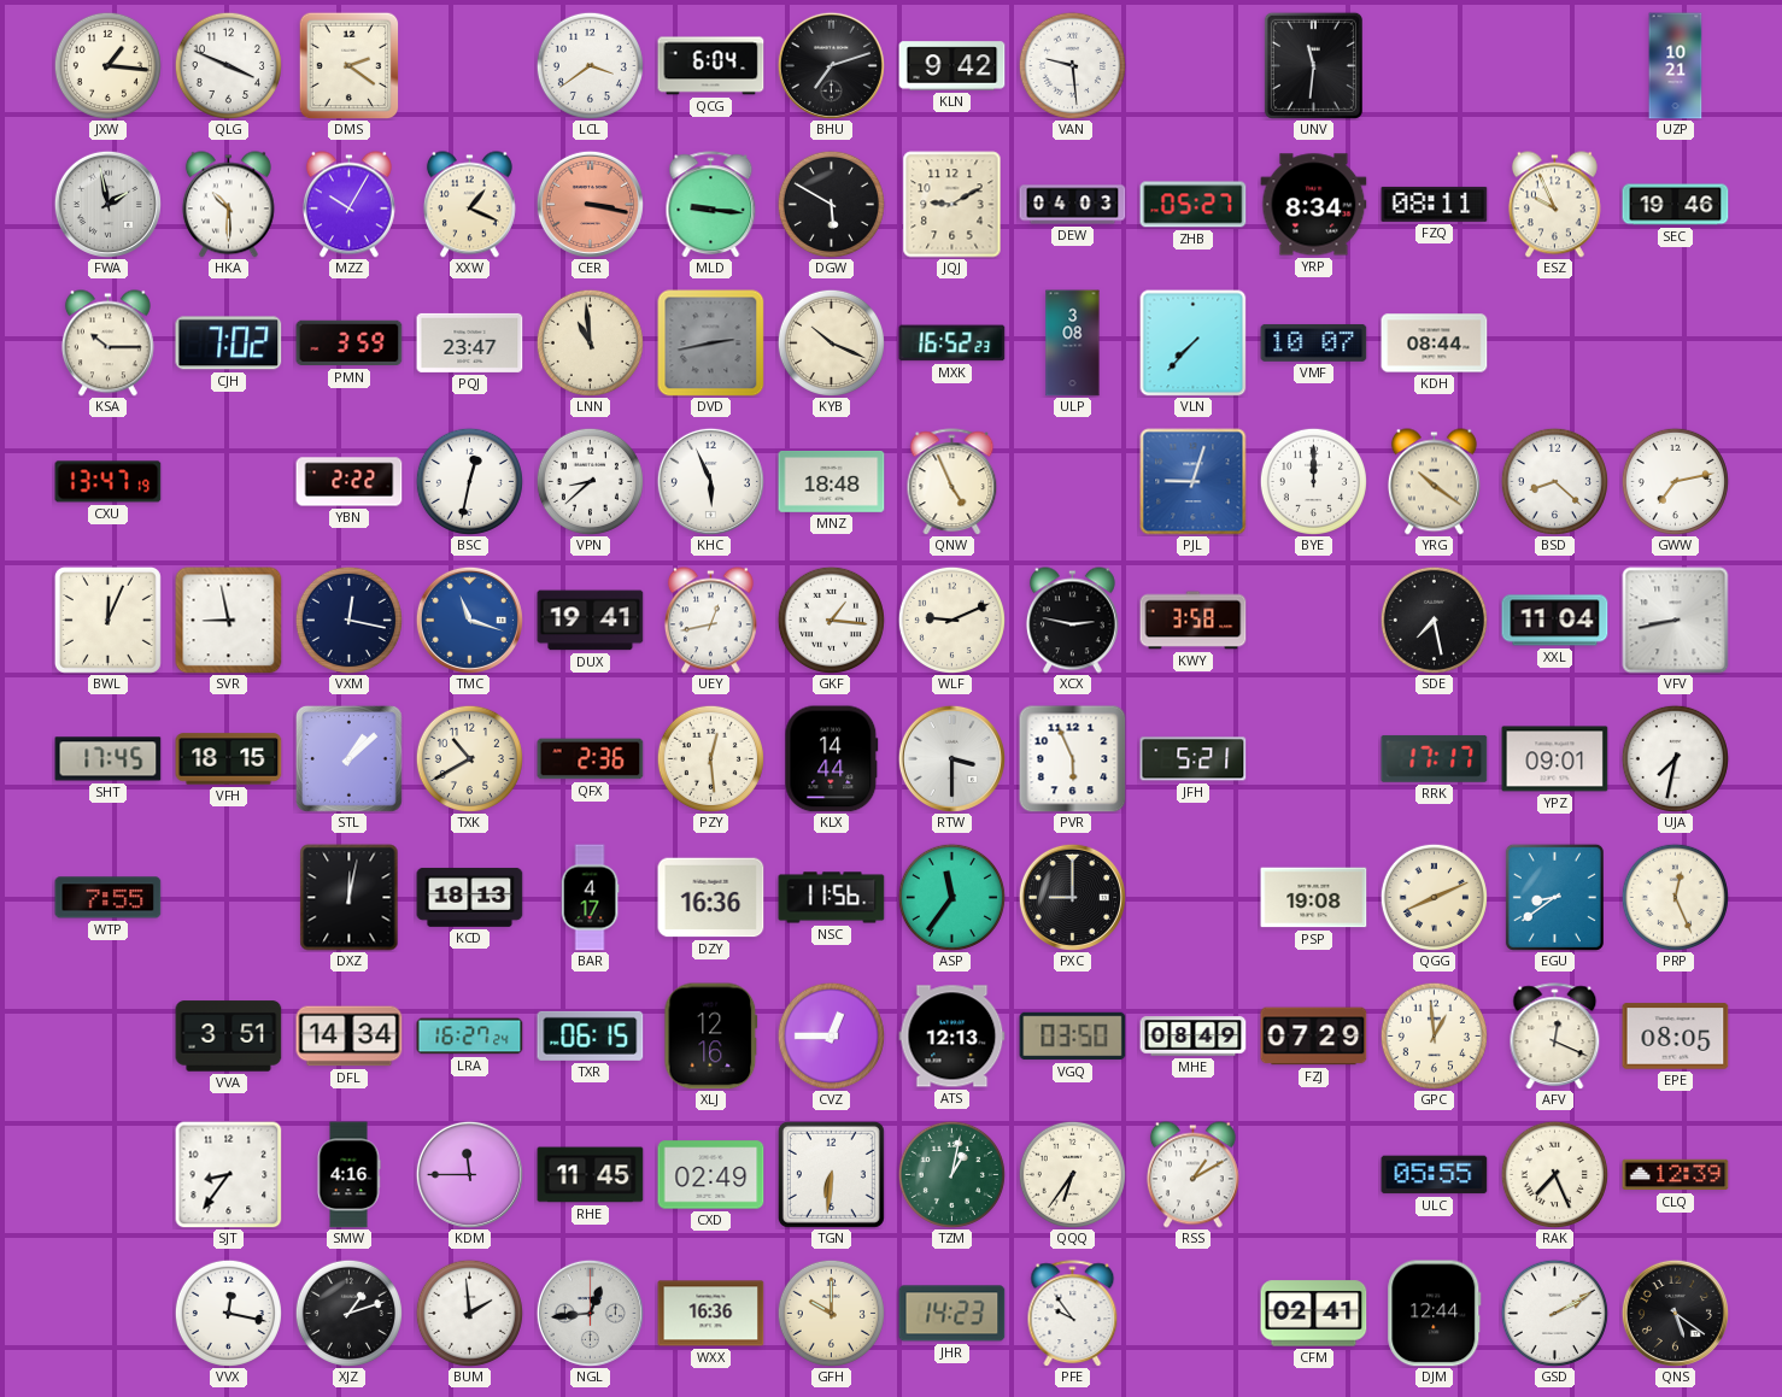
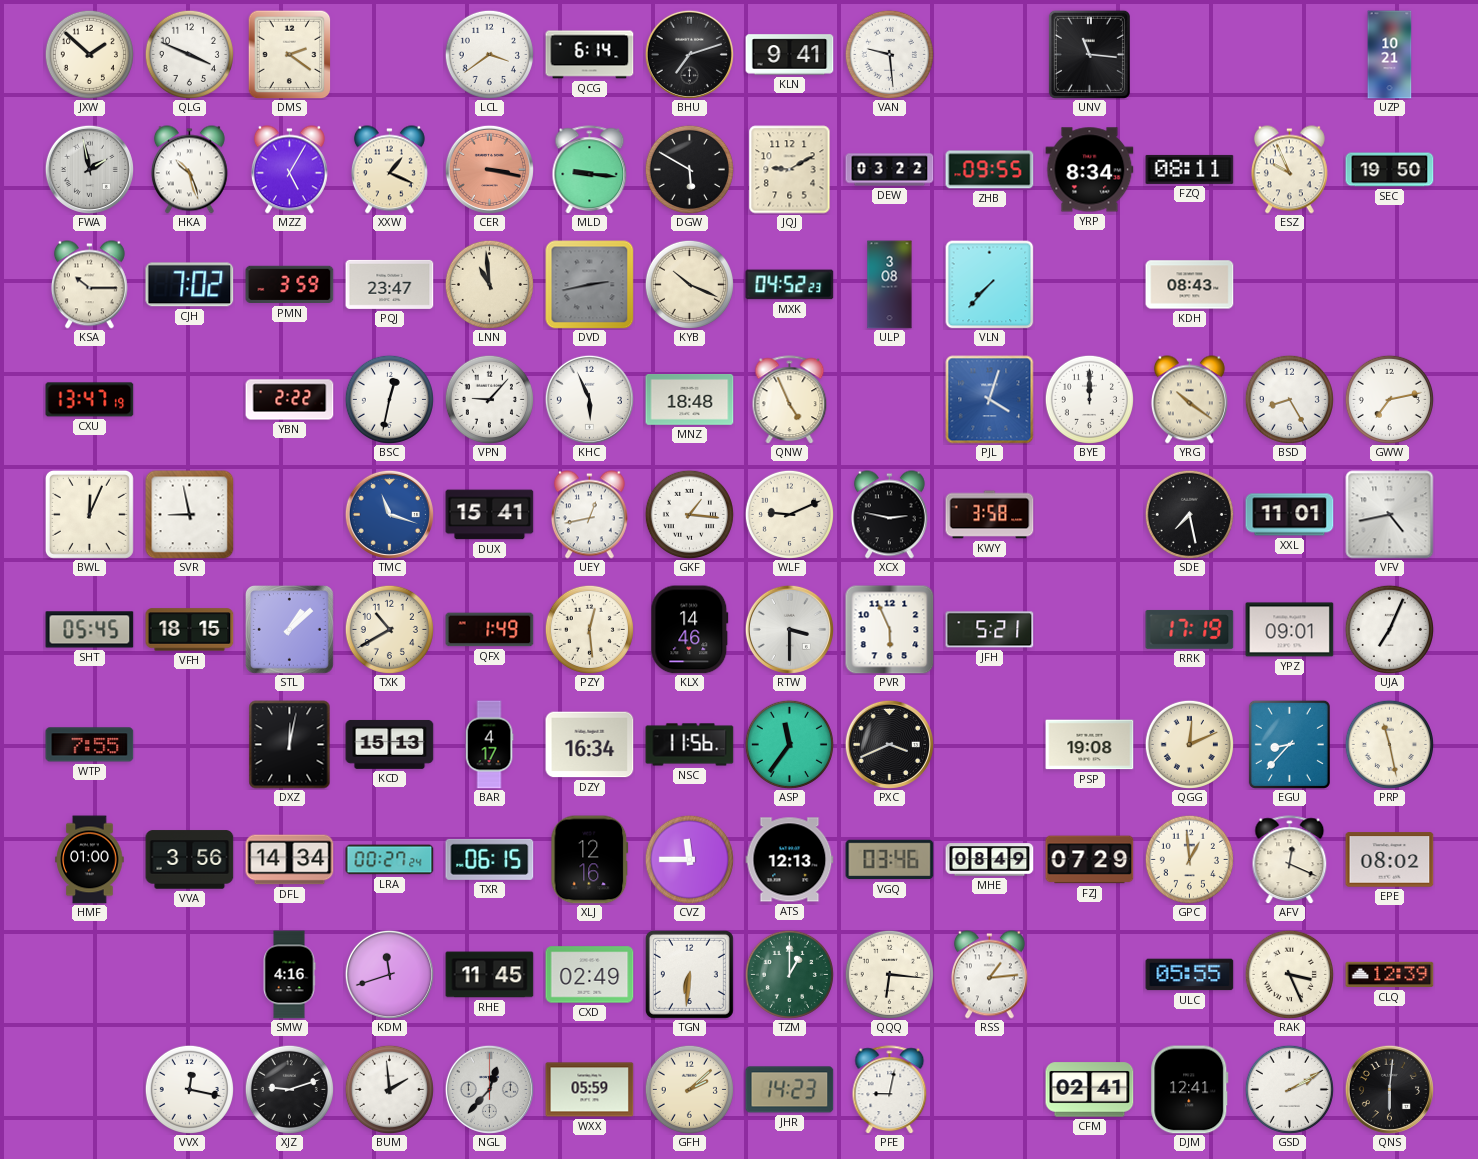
JXW: 1:16 -> 1:52 (89, 54)
QCG: 6:04 -> 6:14 (590, 55)
KLN: 9:42 -> 9:41 (790, 55)
UNV: 11:31 -> 11:16 (1089, 54)
HKA: 10:30 -> 10:27 (189, 170)
MZZ: 10:05 -> 5:05 (289, 170)
DEW: 04:03 -> 03:22 (890, 170)
ZHB: 05:27 -> 09:55 (990, 170)
SEC: 19:46 -> 19:50 (1390, 170)
MXK: 16:52 -> 04:52 (790, 285)
VMF: 10:07 -> none (1314, 342)
KDH: 08:44 -> 08:43 (1190, 285)
VPN: 8:38 -> 9:07 (489, 399)
PJL: 9:03 -> 4:03 (990, 400)
BSD: 8:22 -> 8:25 (1289, 399)
VXM: 12:17 -> none (348, 620)
DUX: 19:41 -> 15:41 (490, 515)
XXL: 11:04 -> 11:01 (1290, 515)
VFV: 8:43 -> 4:43 (1390, 515)
SHT: 17:45 -> 05:45 (90, 630)
QFX: 2:36 -> 1:49 (490, 630)
KLX: 14:44 -> 14:46 (690, 630)
RRK: 17:17 -> 17:19 (1190, 629)
UJA: 7:32 -> 7:04 (1389, 629)
KCD: 18:13 -> 15:13 (390, 744)
DZY: 16:36 -> 16:34 (590, 745)
PXC: 9:00 -> 3:41 (889, 744)
QGG: 8:11 -> 12:11 (1189, 744)
EGU: 8:39 -> 8:37 (1289, 744)
PRP: 12:26 -> 11:28 (1389, 744)
HMF: none -> 01:00 (90, 860)
VVA: 3:51 -> 3:56 (190, 860)
LRA: 16:27 -> 00:27 (390, 860)
CVZ: 12:45 -> 11:45 (689, 859)
VGQ: 03:50 -> 03:46 (890, 860)
EPE: 08:05 -> 08:02 (1390, 860)
SJT: 8:36 -> none (228, 1174)
KDM: 11:45 -> 11:42 (389, 974)
TZM: 1:02 -> 1:00 (789, 974)
QQQ: 6:36 -> 6:16 (889, 974)
RSS: 1:10 -> 1:14 (989, 975)
RAK: 7:26 -> 3:26 (1289, 974)
XJZ: 1:12 -> 9:12 (289, 1089)
NGL: 12:44 -> 12:37 (489, 1089)
WXX: 16:36 -> 05:59 (590, 1090)
GFH: 10:00 -> 2:08 (689, 1089)
PFE: 9:54 -> 9:02 (890, 1090)
DJM: 12:44 -> 12:41 (1190, 1090)
QNS: 5:21 -> 6:01 (1389, 1089)
